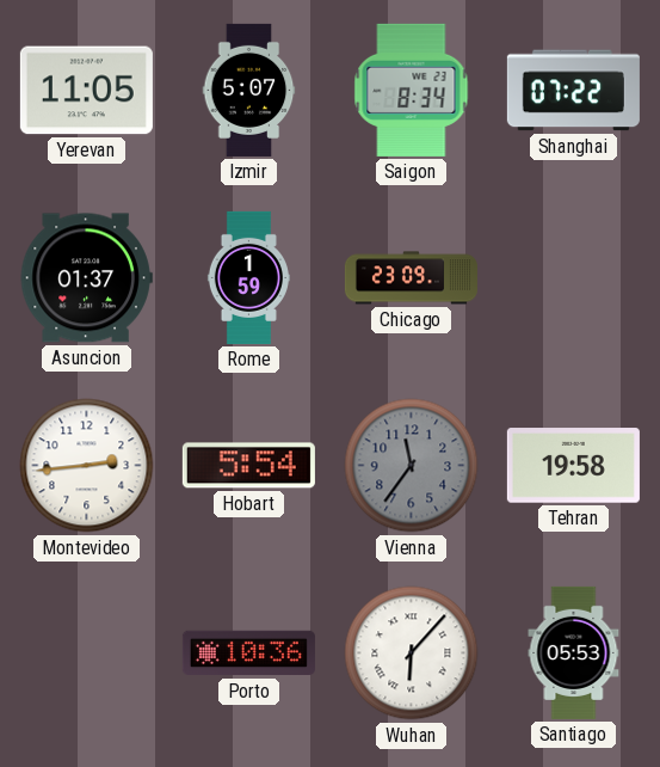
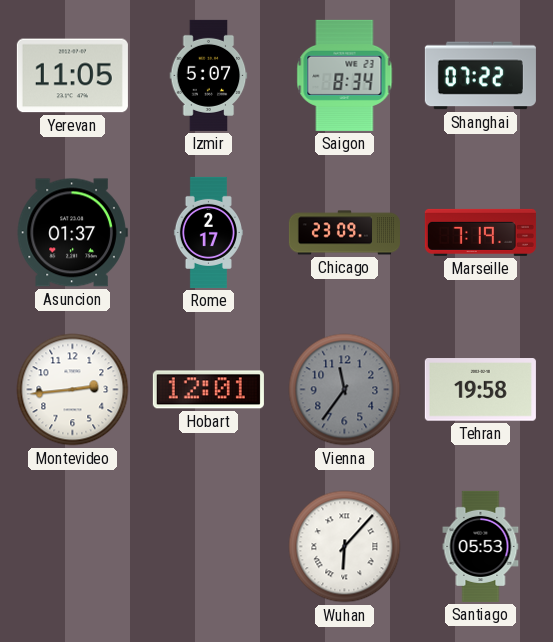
Rome: 1:59 -> 2:17 (208, 232)
Marseille: none -> 7:19 (480, 232)
Hobart: 5:54 -> 12:01 (208, 390)
Porto: 10:36 -> none (248, 654)
